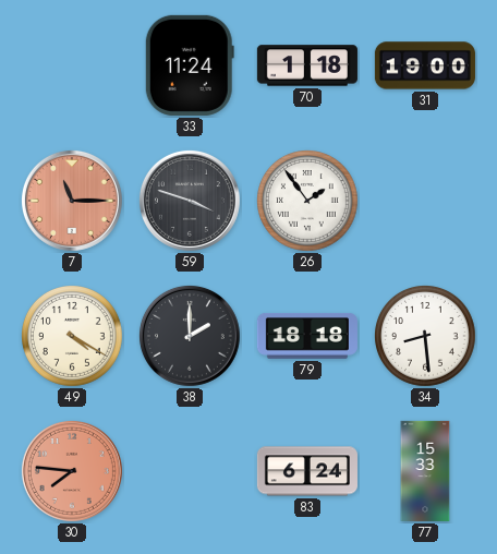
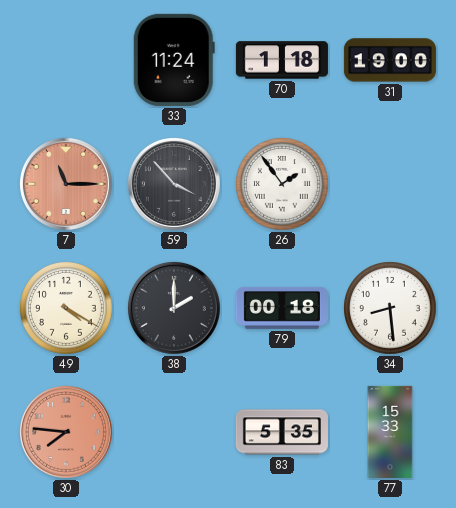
59: 3:48 -> 3:53 (174, 184)
79: 18:18 -> 00:18 (282, 308)
83: 6:24 -> 5:35 (282, 432)
